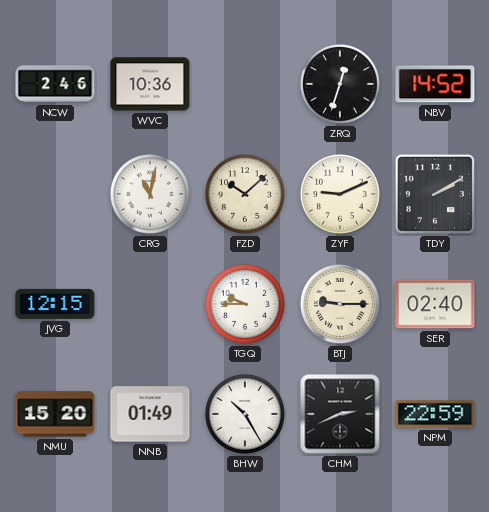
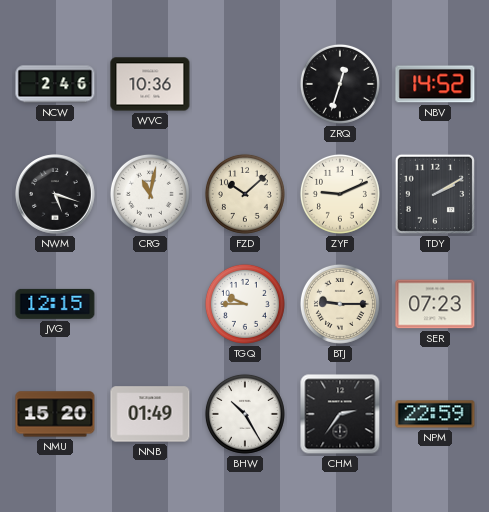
NWM: none -> 5:18 (55, 194)
SER: 02:40 -> 07:23 (435, 304)
CHM: 2:41 -> 2:36 (340, 414)
